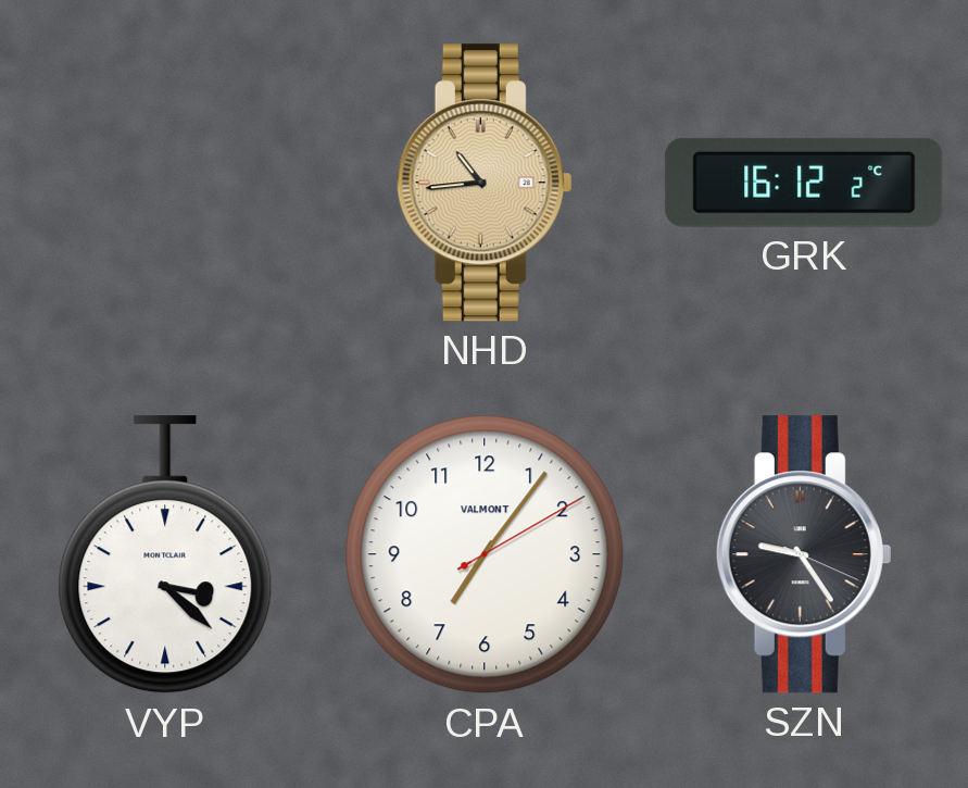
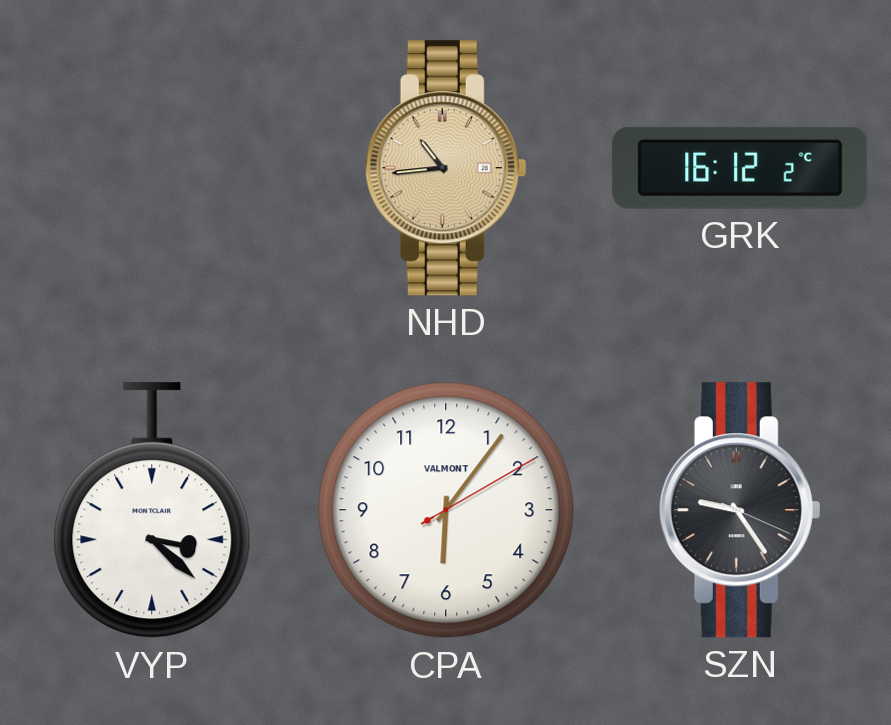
CPA: 7:06 -> 6:06 (446, 510)
